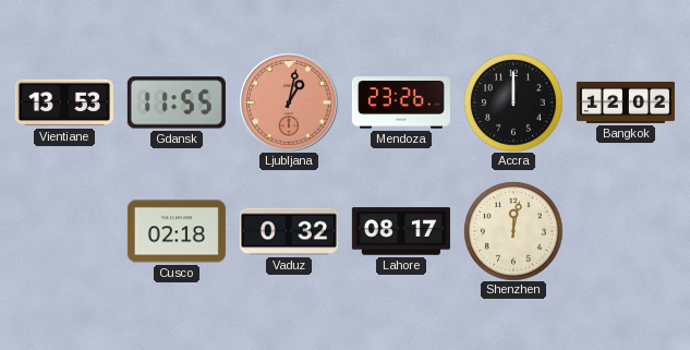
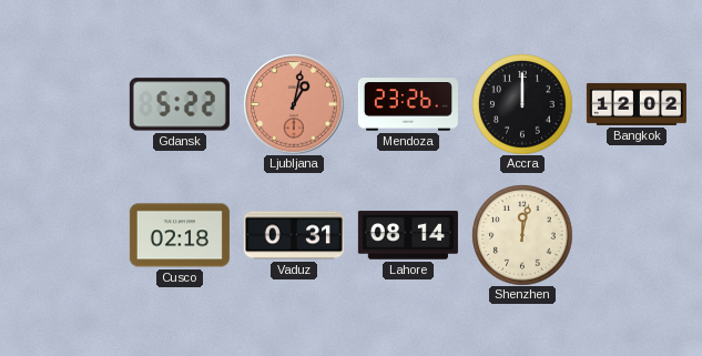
Vientiane: 13:53 -> none (64, 102)
Gdansk: 11:55 -> 5:22 (180, 104)
Vaduz: 0:32 -> 0:31 (294, 235)
Lahore: 08:17 -> 08:14 (408, 235)
